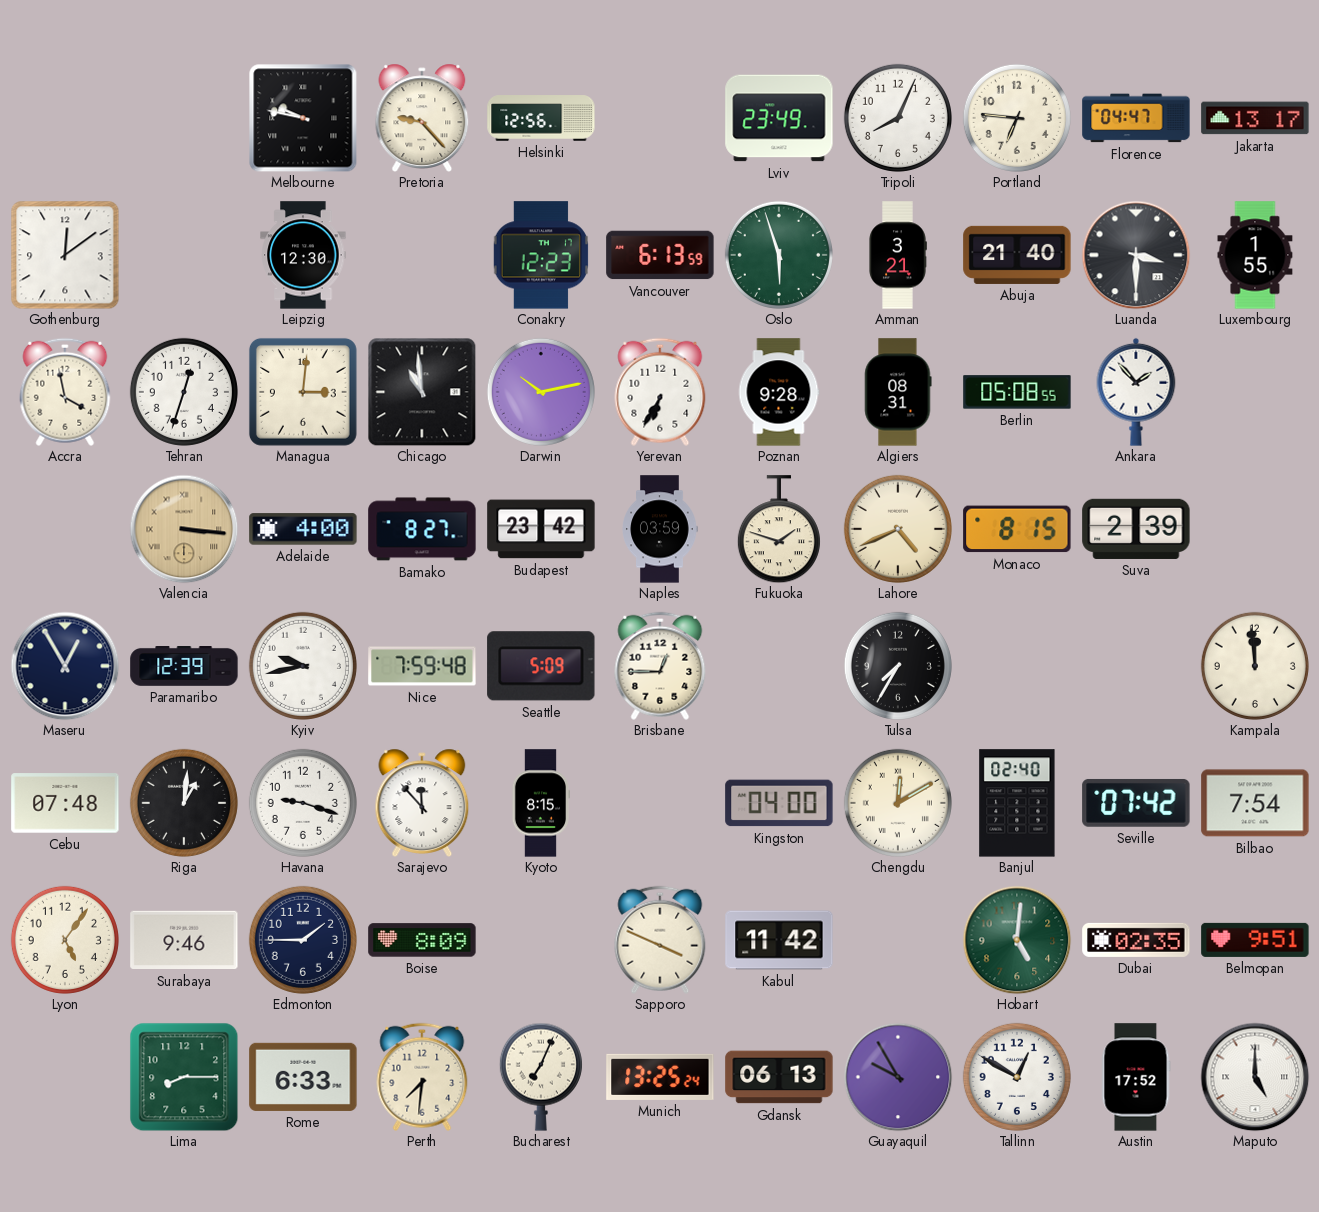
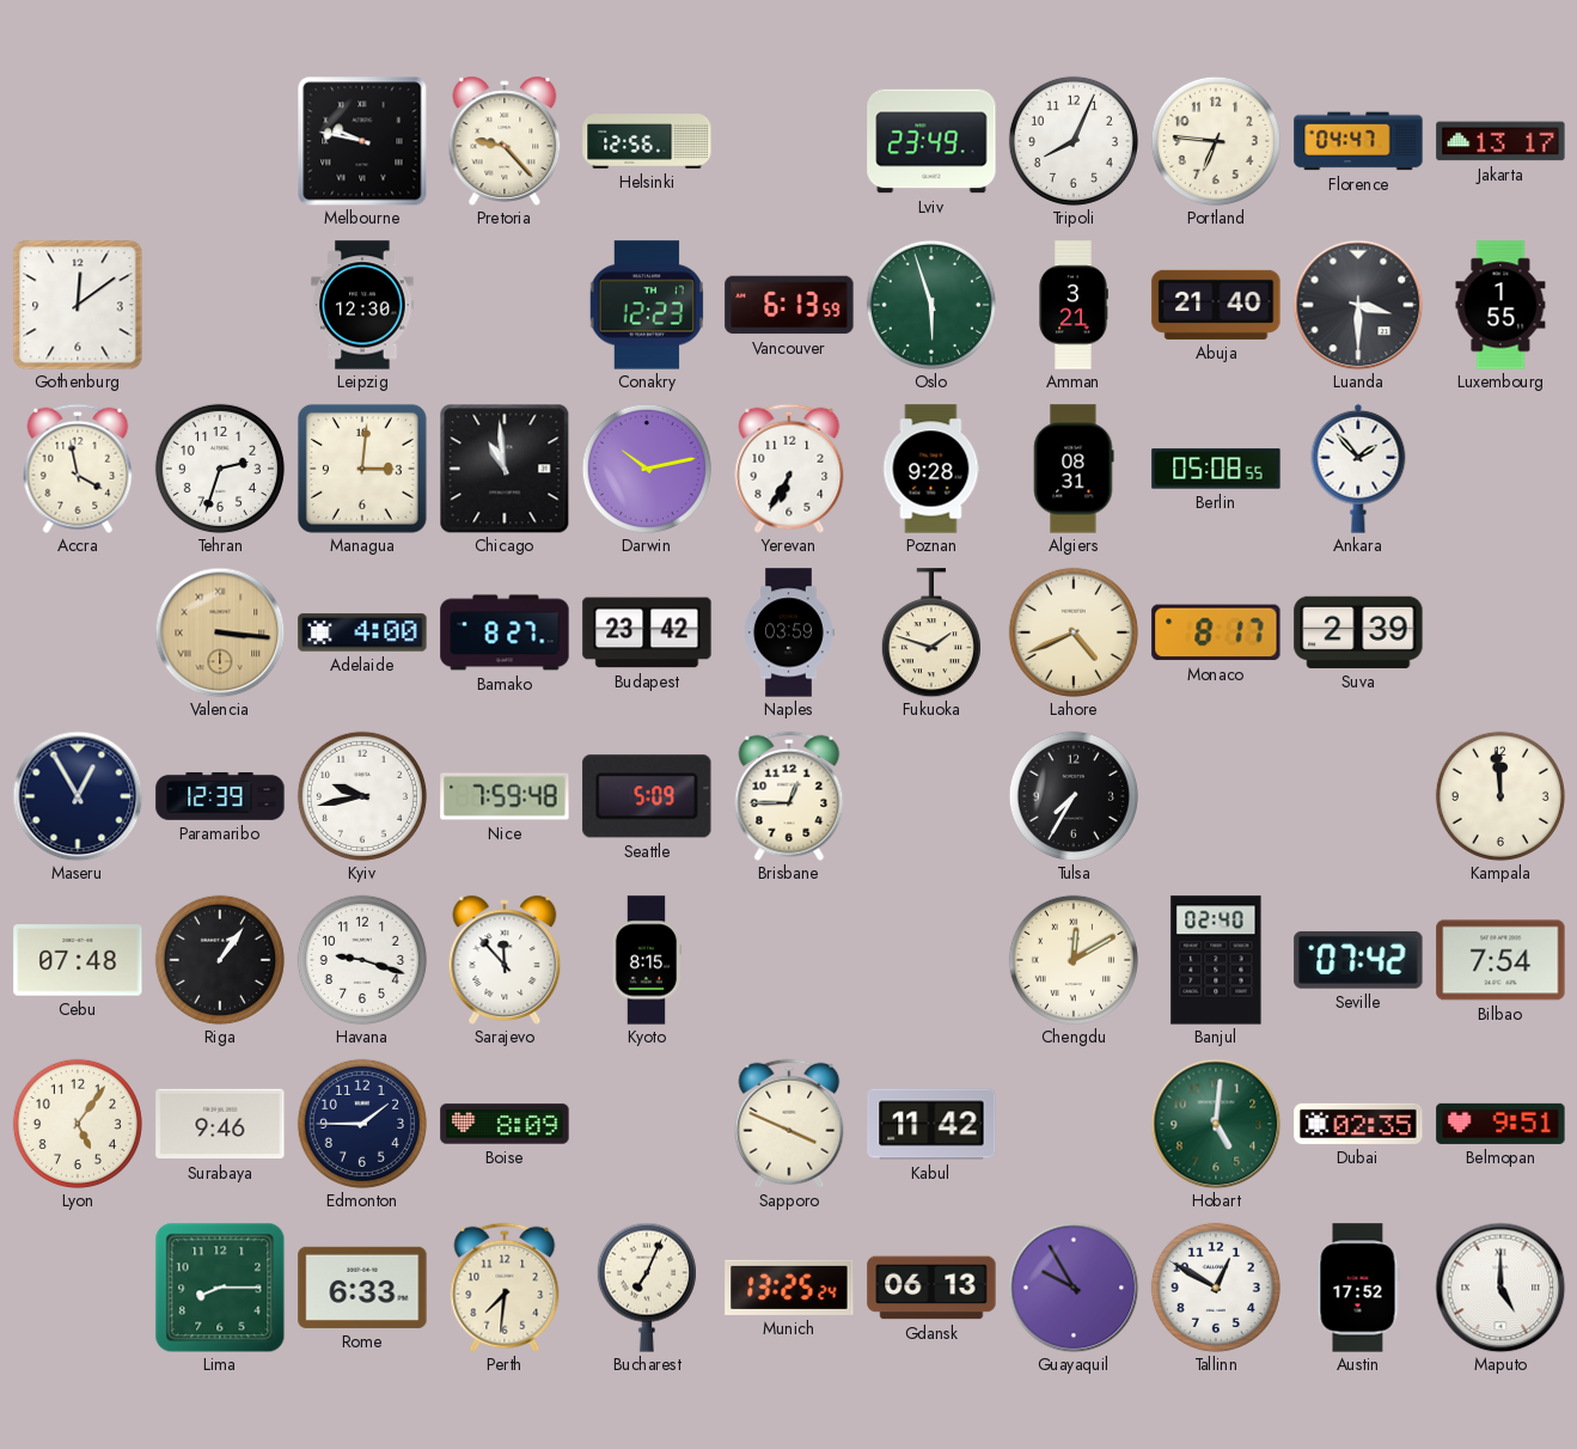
Tehran: 12:33 -> 2:33 (220, 469)
Monaco: 8:15 -> 8:17 (1216, 632)
Riga: 1:01 -> 1:06 (220, 960)
Kingston: 04:00 -> none (779, 803)
